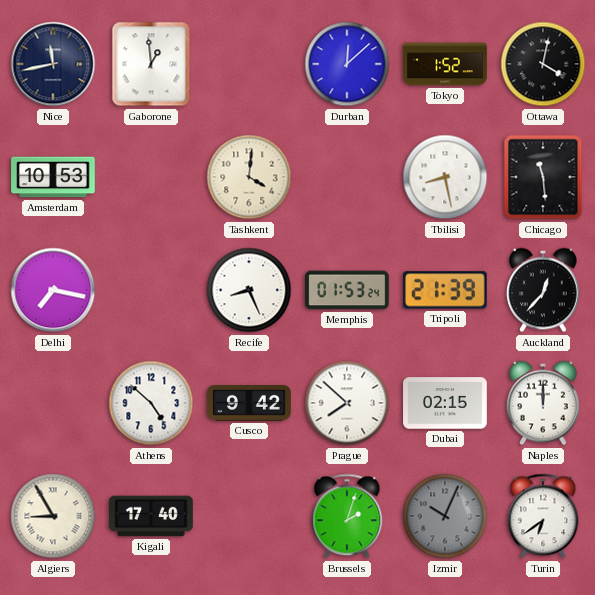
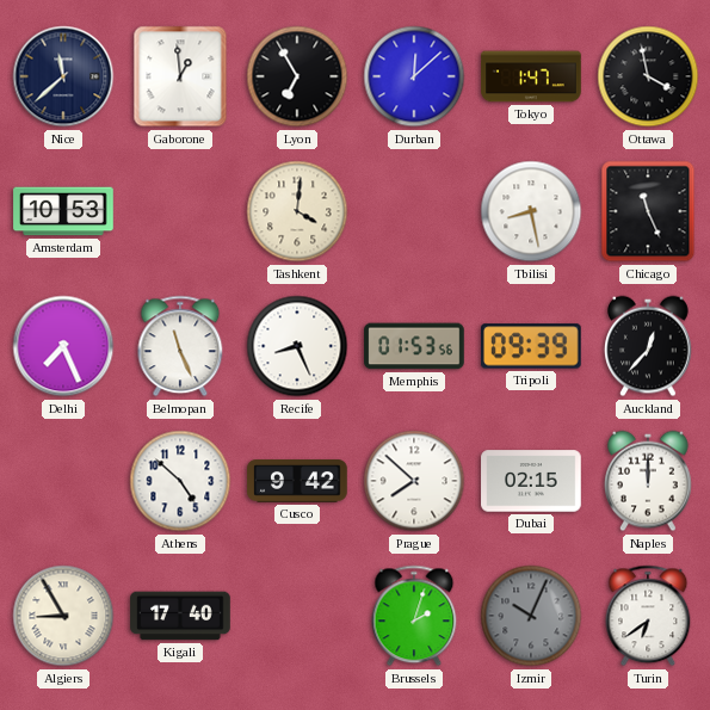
Nice: 11:43 -> 11:38 (63, 76)
Lyon: none -> 6:55 (297, 76)
Tokyo: 1:52 -> 1:47 (531, 76)
Ottawa: 4:02 -> 3:58 (648, 76)
Chicago: 11:29 -> 11:26 (648, 211)
Delhi: 7:17 -> 7:26 (63, 346)
Belmopan: none -> 11:26 (180, 346)
Memphis: 01:53:24 -> 01:53:56 (414, 346)
Tripoli: 21:39 -> 09:39 (532, 346)
